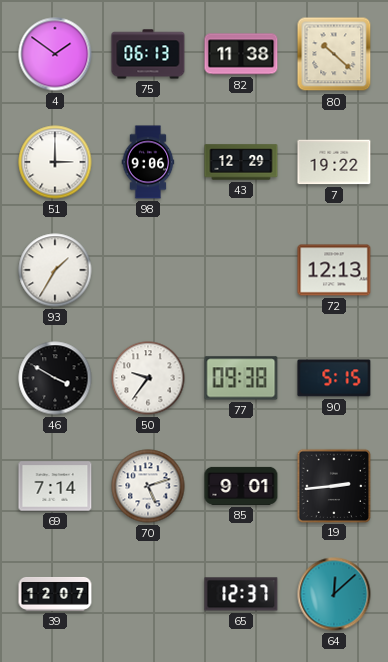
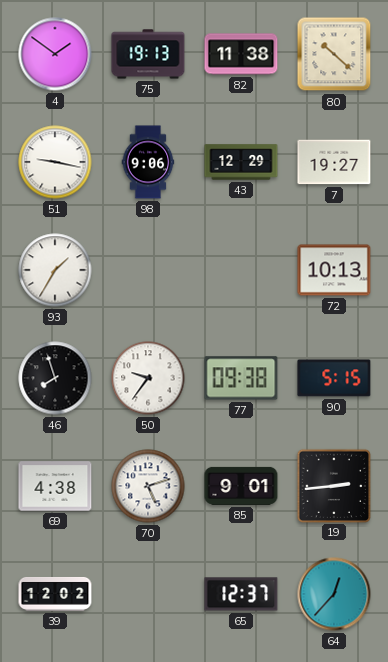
75: 06:13 -> 19:13 (148, 54)
51: 3:00 -> 9:17 (55, 162)
7: 19:22 -> 19:27 (334, 162)
72: 12:13 -> 10:13 (334, 270)
46: 3:50 -> 7:57 (55, 378)
69: 7:14 -> 4:38 (55, 486)
39: 12:07 -> 12:02 (55, 594)
64: 12:08 -> 12:37 (334, 594)
